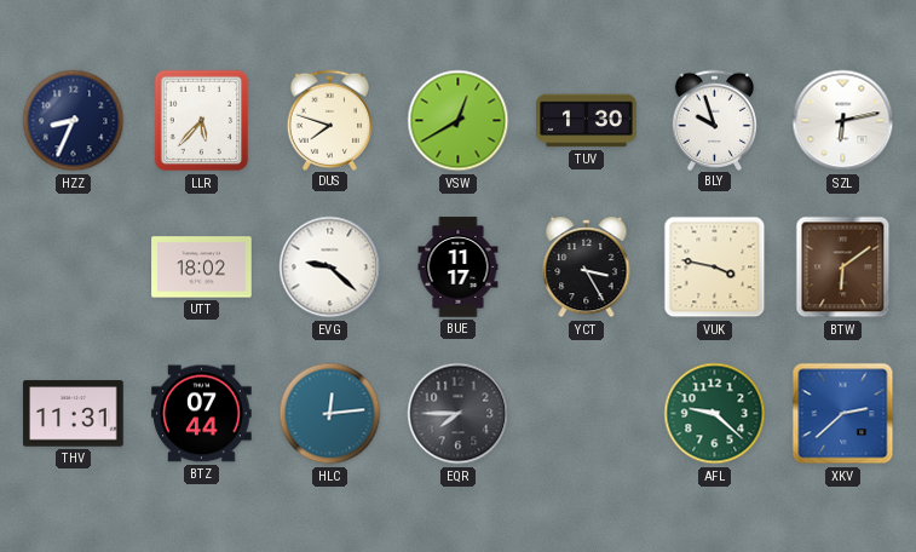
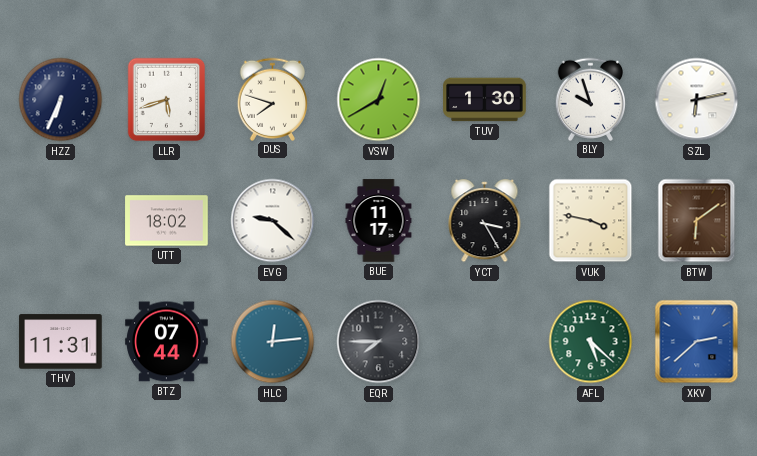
HZZ: 8:34 -> 6:34 (61, 100)
LLR: 5:37 -> 5:42 (167, 100)
AFL: 9:22 -> 5:22 (591, 342)
